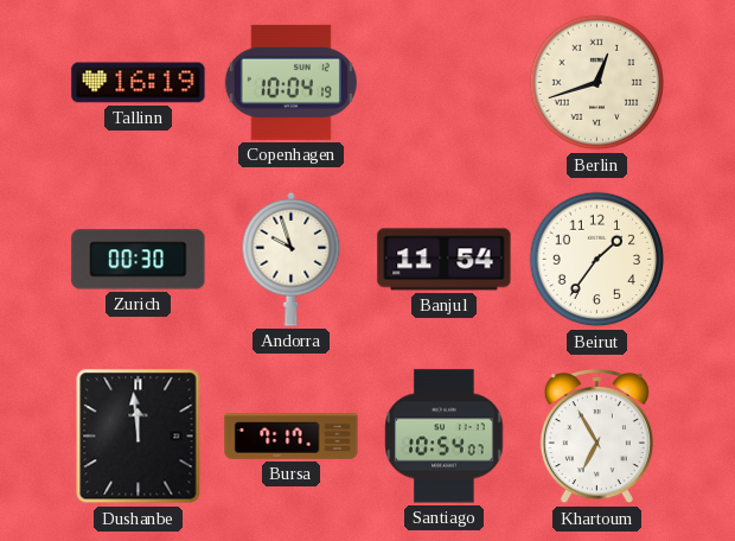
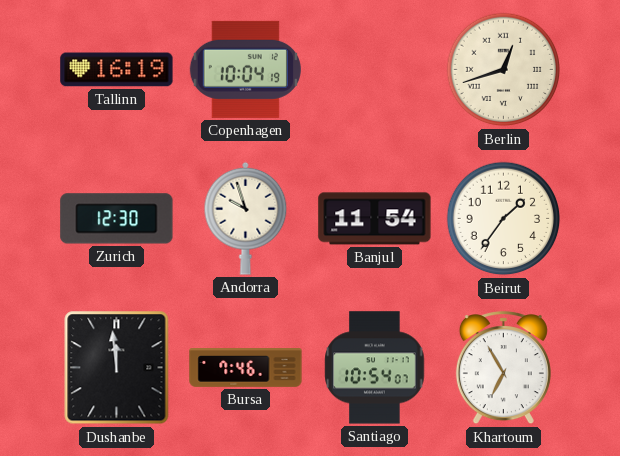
Zurich: 00:30 -> 12:30 (117, 219)
Bursa: 7:17 -> 7:46 (246, 368)
